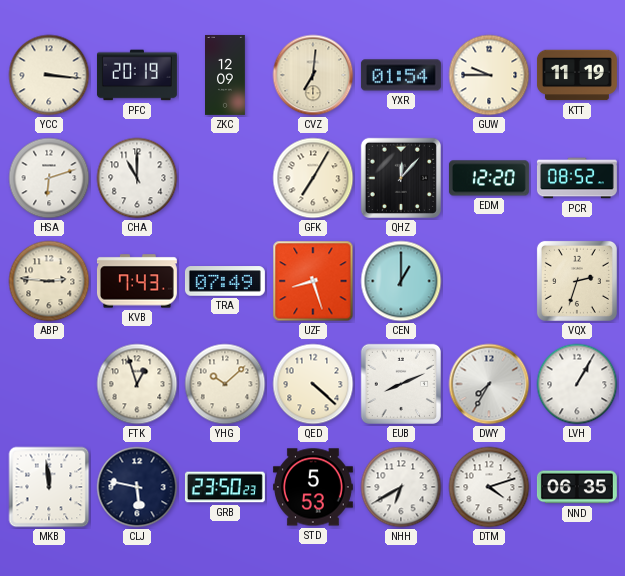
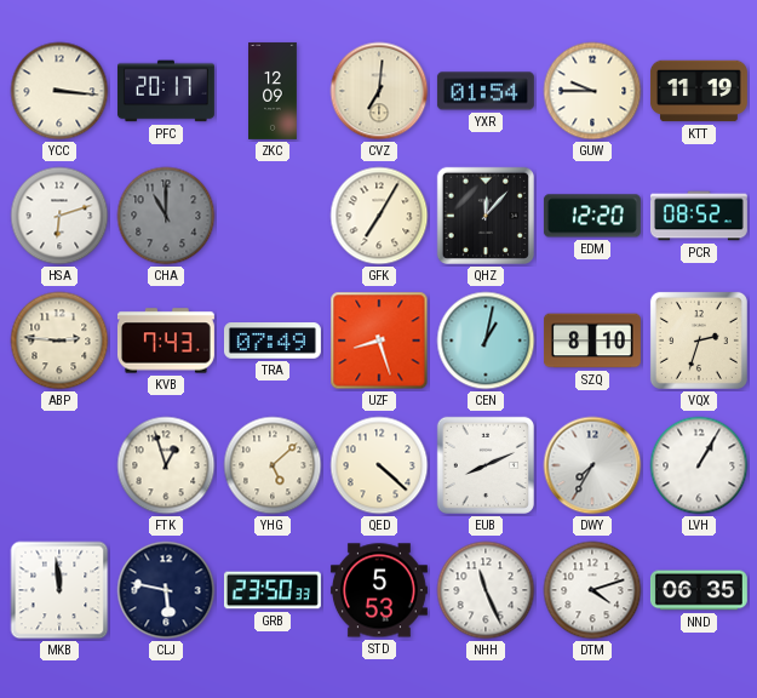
PFC: 20:19 -> 20:17 (166, 91)
CHA dial: white -> grey (166, 216)
CEN: 1:00 -> 1:02 (486, 341)
SZQ: none -> 8:10 (592, 341)
YHG: 10:08 -> 5:08 (273, 465)
GRB: 23:50:23 -> 23:50:33 (273, 590)
NHH: 6:40 -> 11:26 (486, 590)
